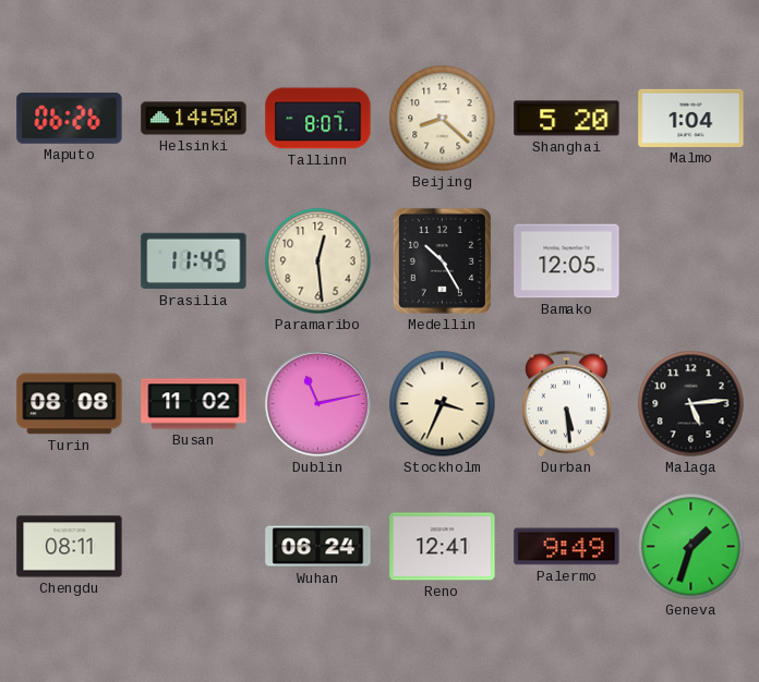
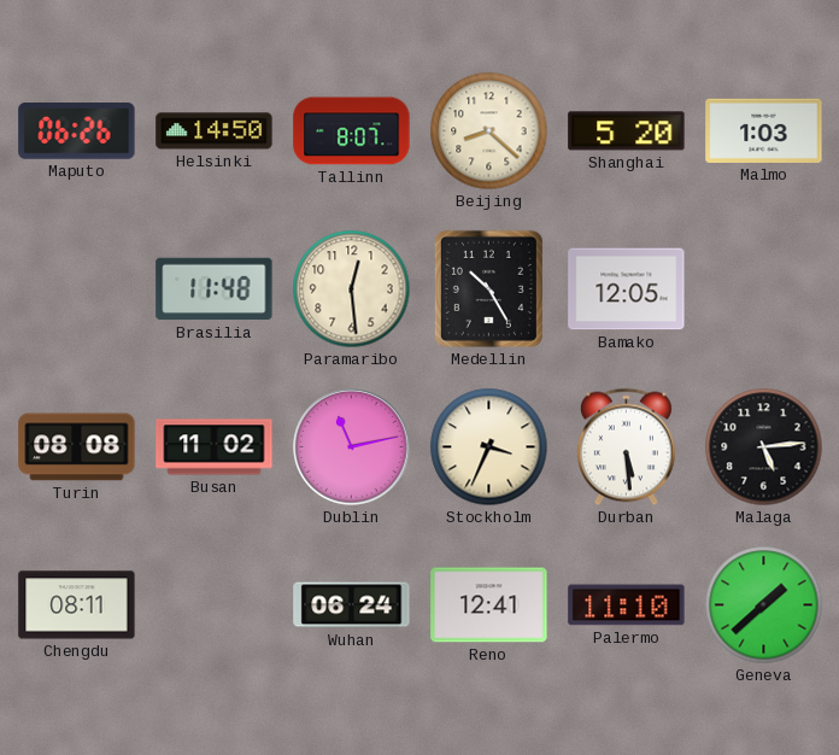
Malmo: 1:04 -> 1:03 (764, 130)
Brasilia: 11:45 -> 11:48 (215, 289)
Palermo: 9:49 -> 11:10 (627, 605)
Geneva: 1:33 -> 1:38 (764, 605)
